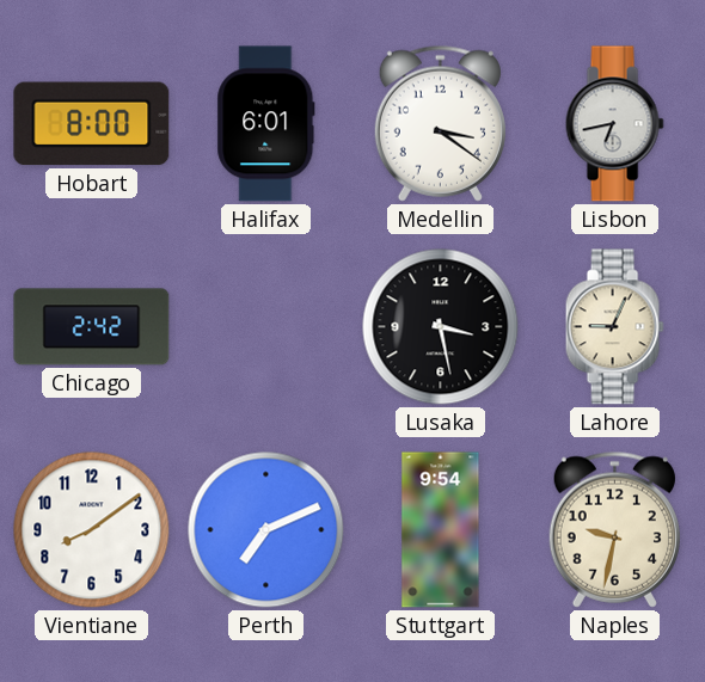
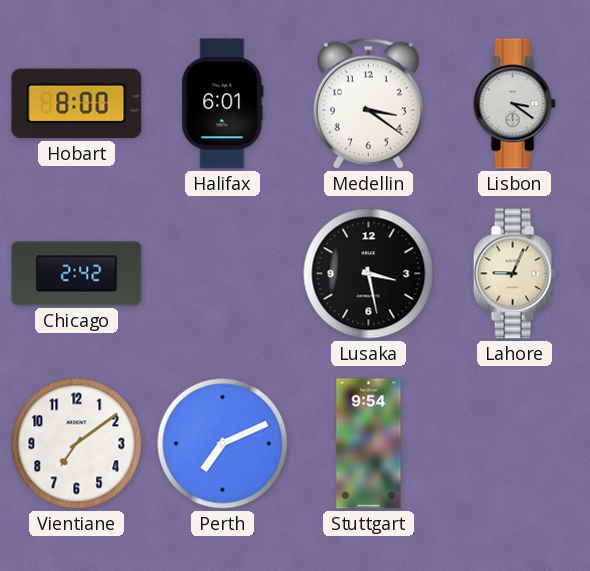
Lisbon: 6:43 -> 3:21 (514, 104)
Vientiane: 8:09 -> 7:09 (77, 444)
Naples: 9:32 -> none (614, 529)
